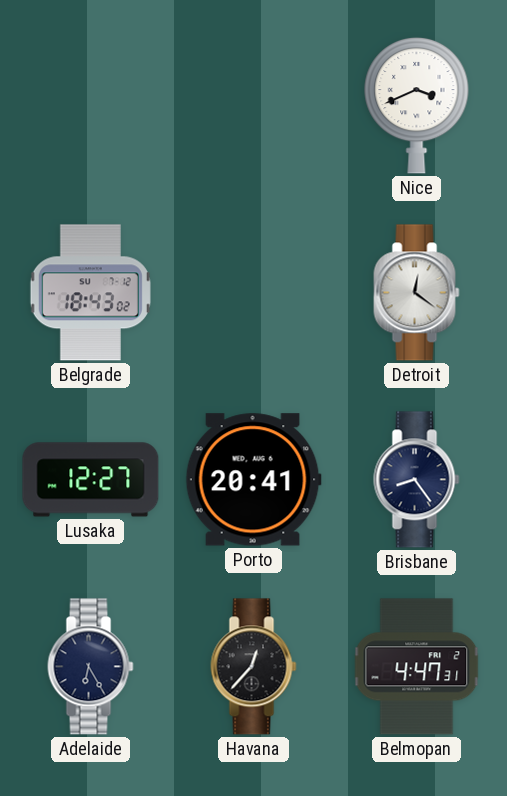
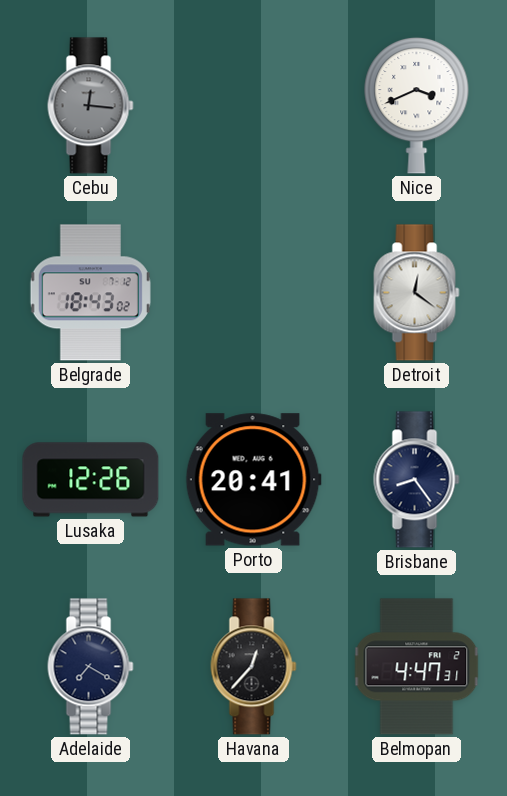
Cebu: none -> 12:16 (91, 106)
Lusaka: 12:27 -> 12:26 (91, 480)
Adelaide: 6:25 -> 7:20 (91, 667)
